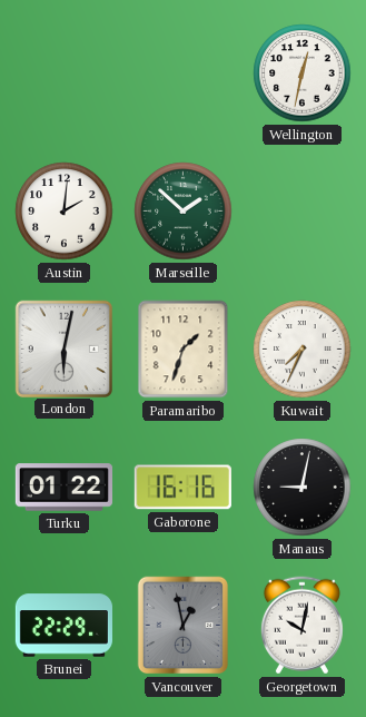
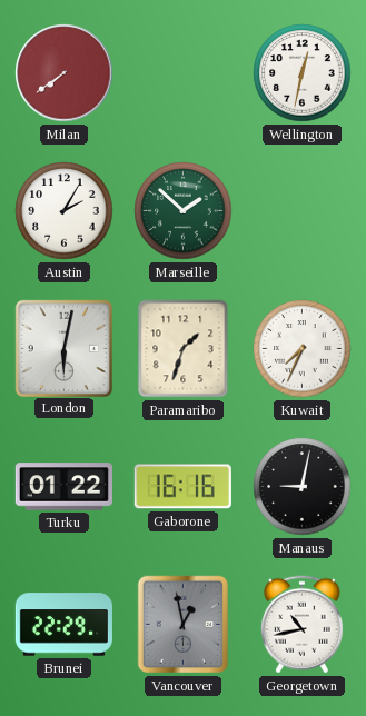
Milan: none -> 7:39 (65, 73)
Austin: 2:01 -> 2:05 (65, 211)
Georgetown: 10:02 -> 10:43 (301, 625)
